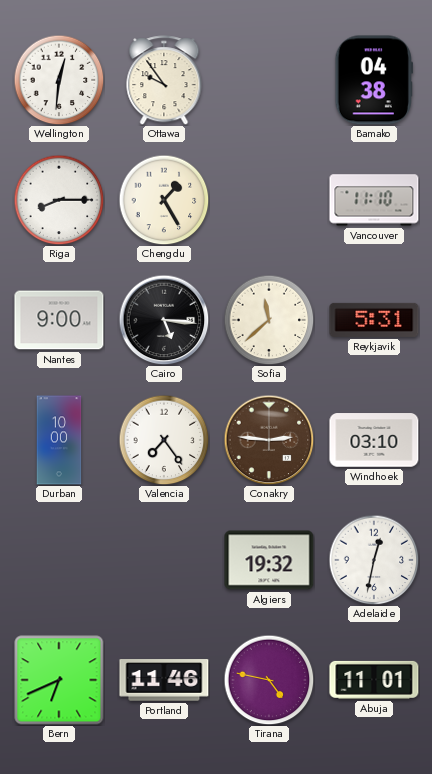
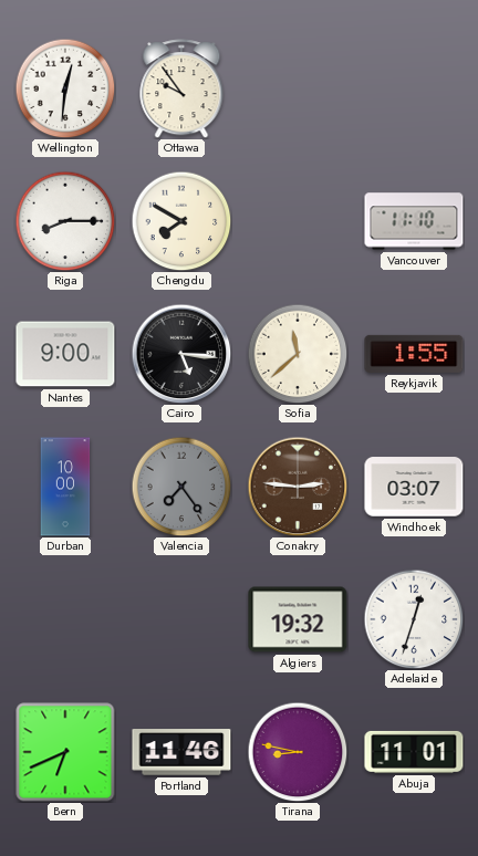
Bamako: 04:38 -> none (374, 80)
Chengdu: 1:25 -> 7:50 (181, 221)
Reykjavik: 5:31 -> 1:55 (414, 354)
Valencia dial: white -> grey (181, 487)
Windhoek: 03:10 -> 03:07 (414, 487)
Adelaide: 12:32 -> 12:33 (414, 619)
Tirana: 4:47 -> 8:47 (298, 752)
